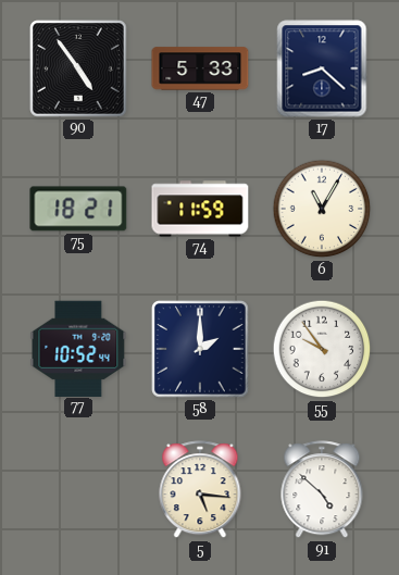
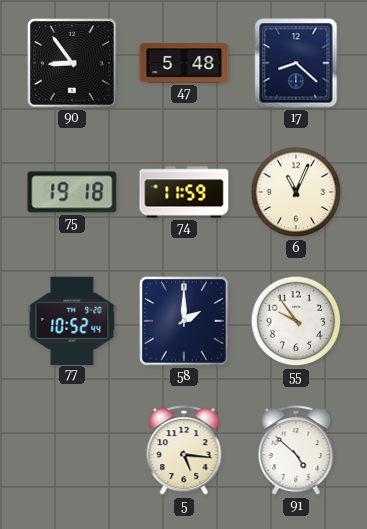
90: 4:54 -> 8:54 (72, 63)
47: 5:33 -> 5:48 (184, 63)
75: 18:21 -> 19:18 (72, 192)
6: 11:05 -> 11:04 (296, 192)
